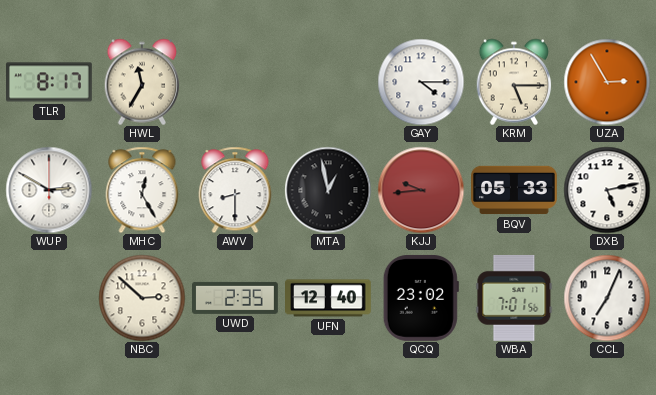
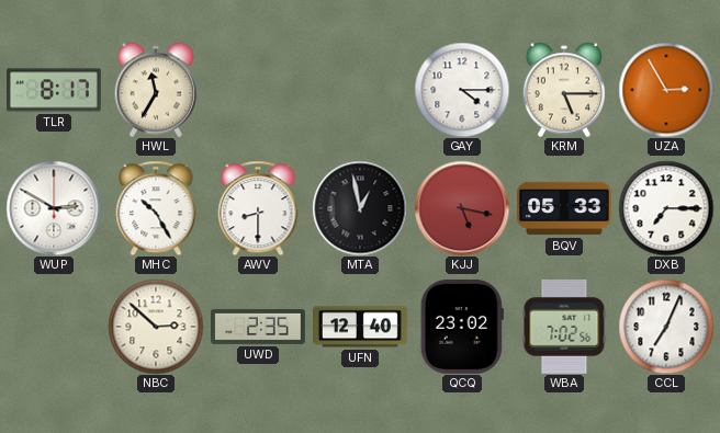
MHC: 12:25 -> 10:25 (156, 208)
KJJ: 9:44 -> 5:17 (462, 208)
DXB: 5:13 -> 7:15 (666, 208)
WBA: 7:01 -> 7:02 (564, 327)
